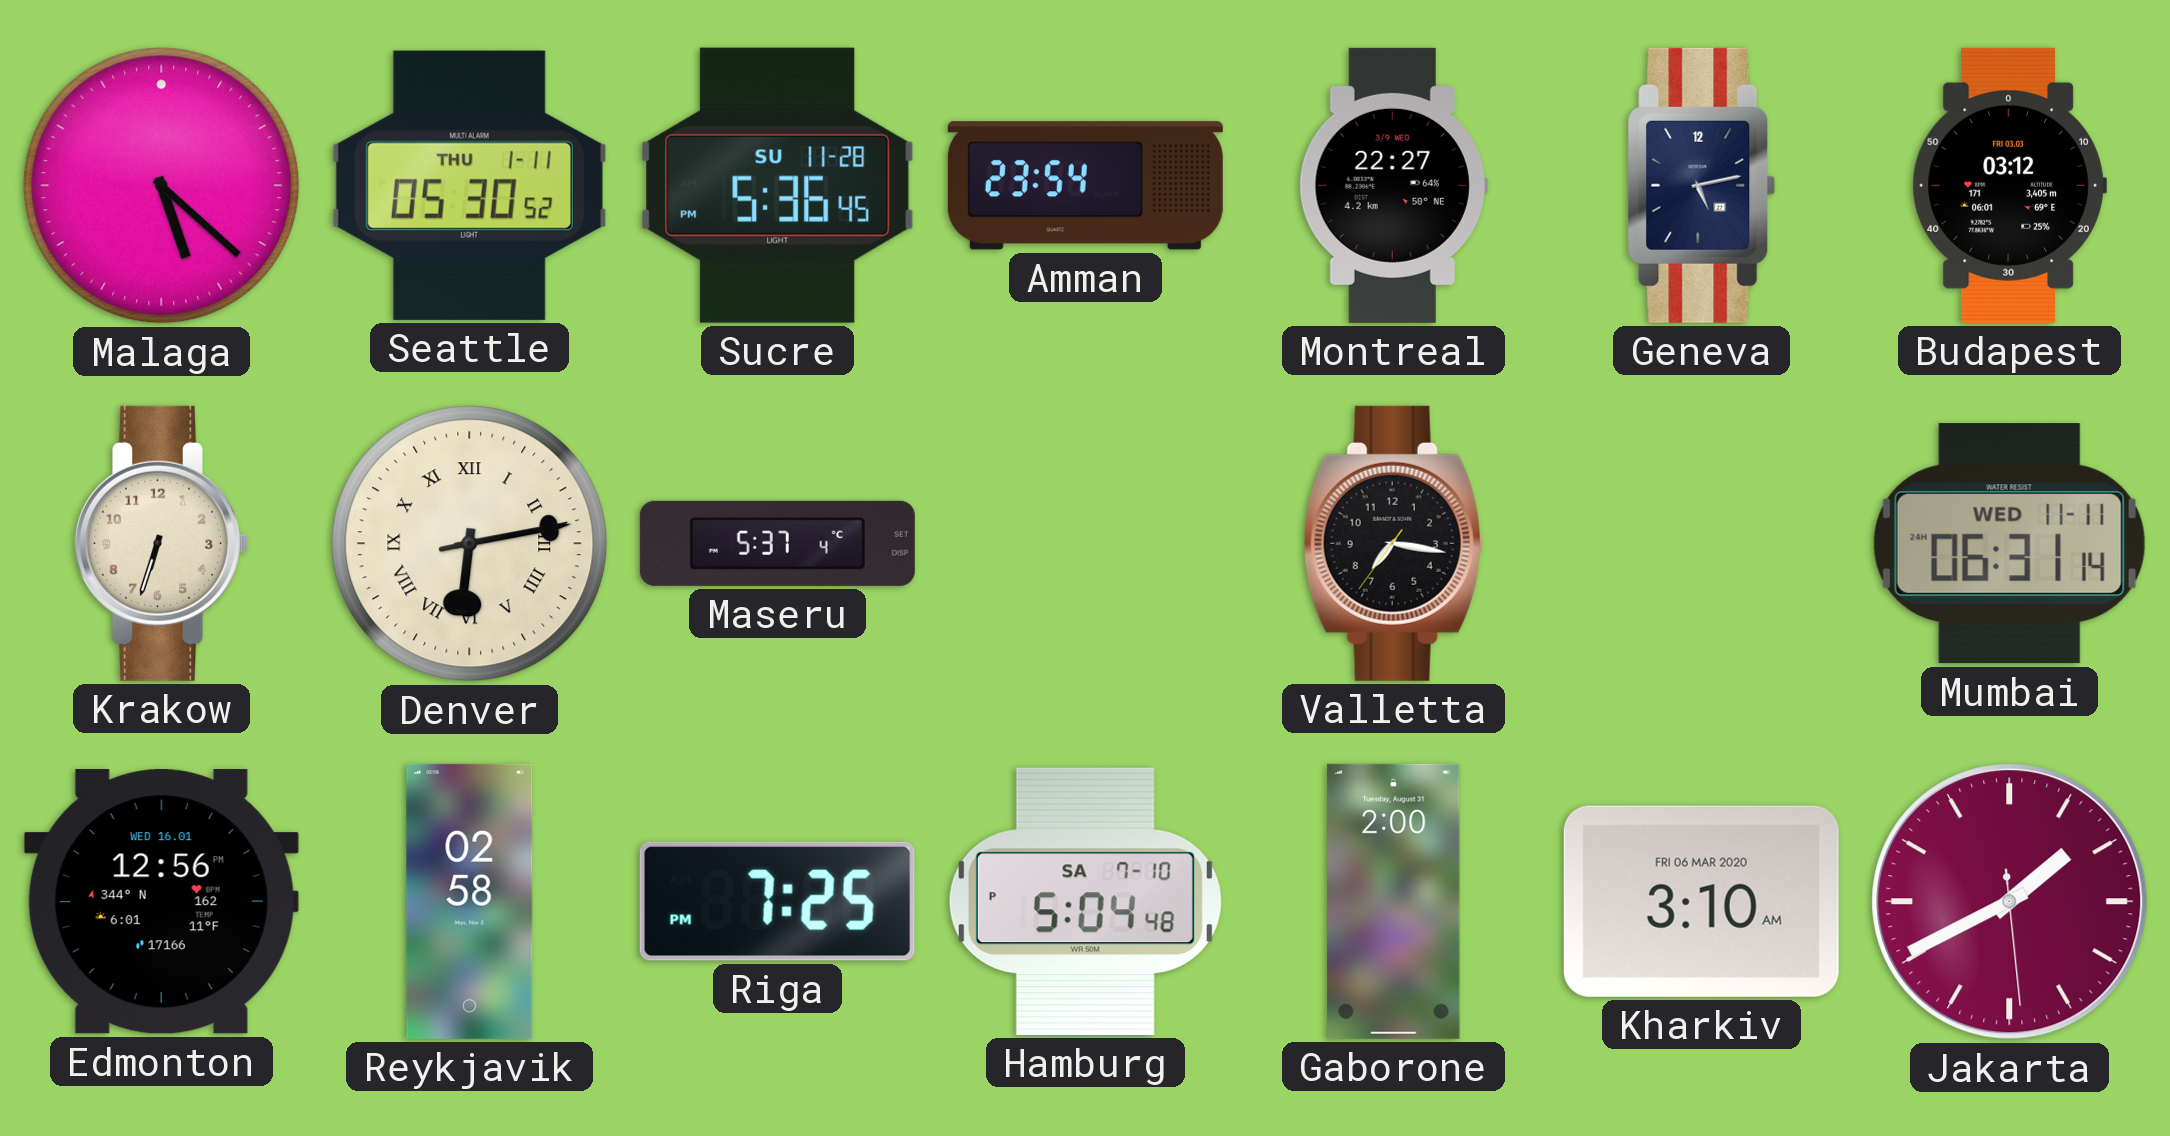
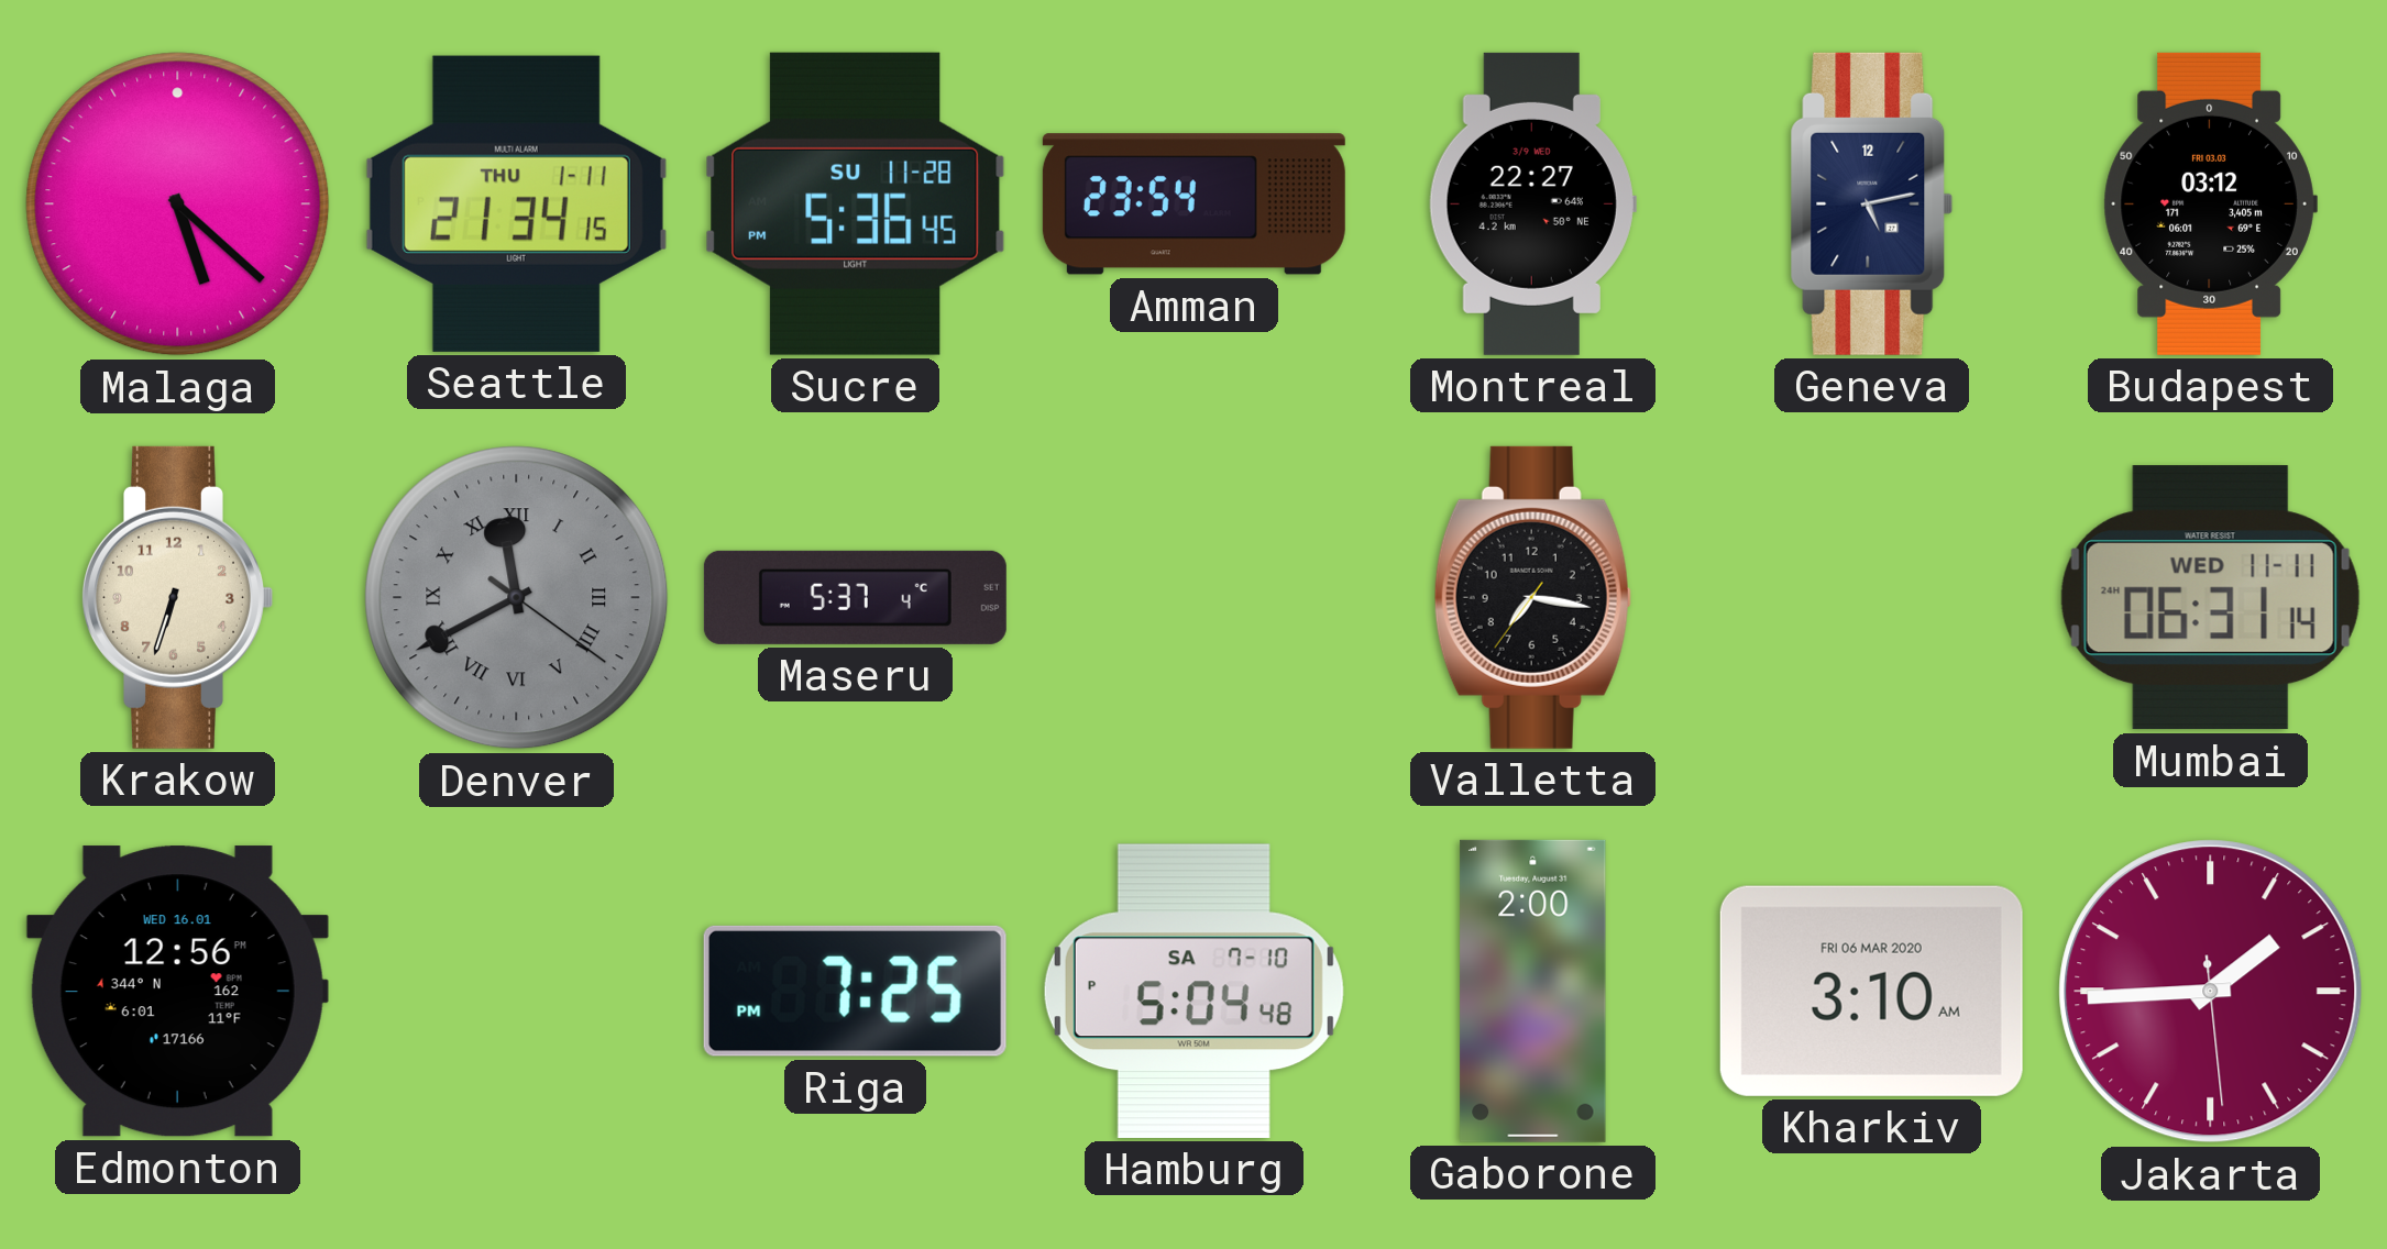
Seattle: 05:30 -> 21:34 (516, 203)
Denver: 6:13 -> 11:40 (517, 598)
Denver dial: cream -> grey (517, 598)
Reykjavik: 02:58 -> none (470, 901)
Jakarta: 1:40 -> 1:44 (2211, 992)
